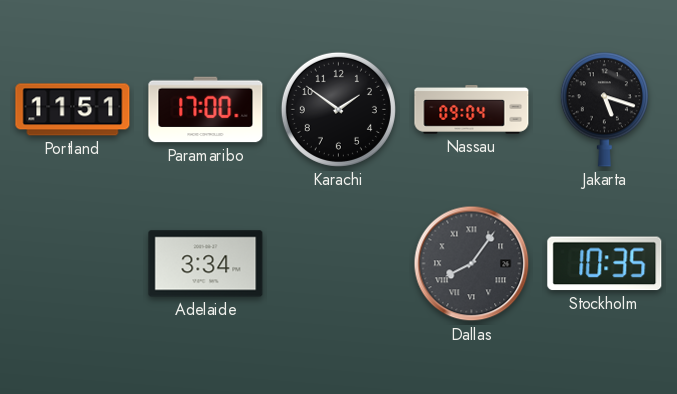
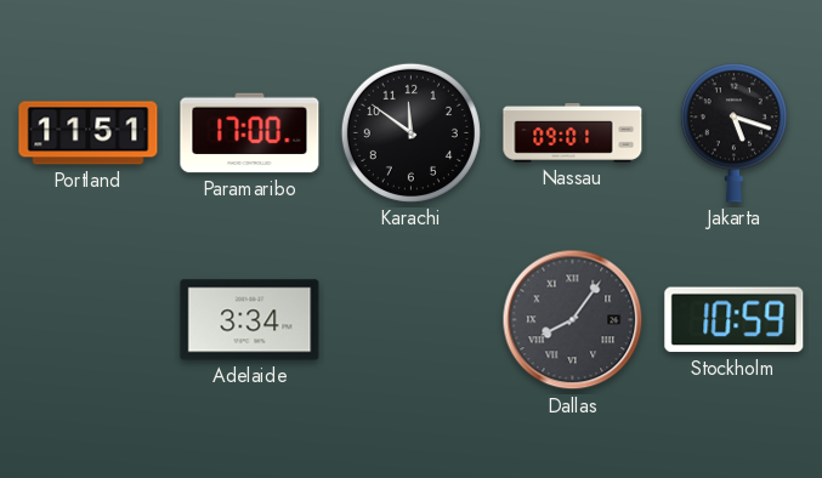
Karachi: 1:51 -> 11:51 (410, 132)
Nassau: 09:04 -> 09:01 (573, 133)
Stockholm: 10:35 -> 10:59 (735, 320)
